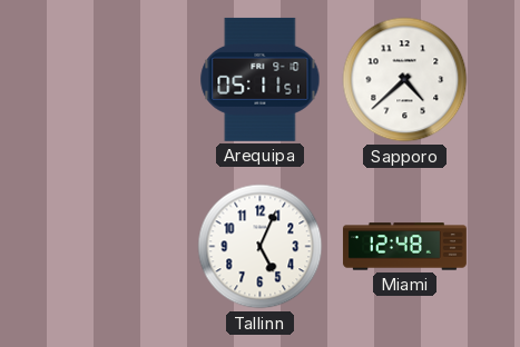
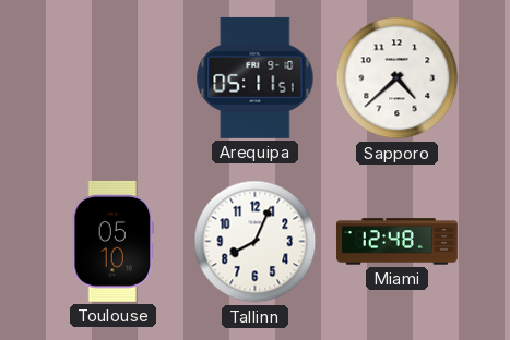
Toulouse: none -> 05:10 (114, 241)
Tallinn: 5:04 -> 8:04 (256, 242)
